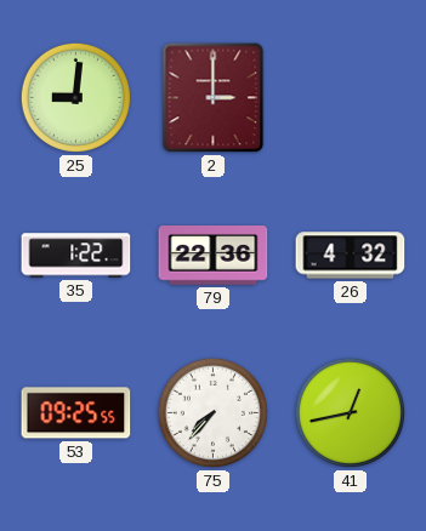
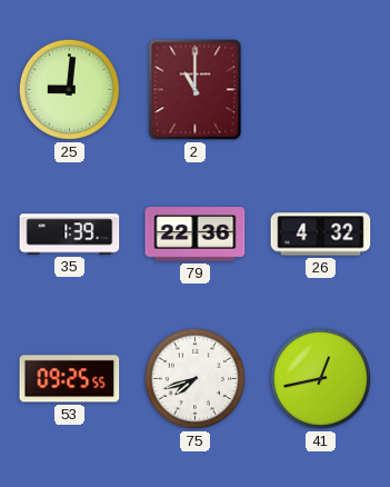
2: 3:00 -> 11:00 (196, 90)
35: 1:22 -> 1:39 (70, 235)
75: 7:37 -> 7:42 (194, 378)
